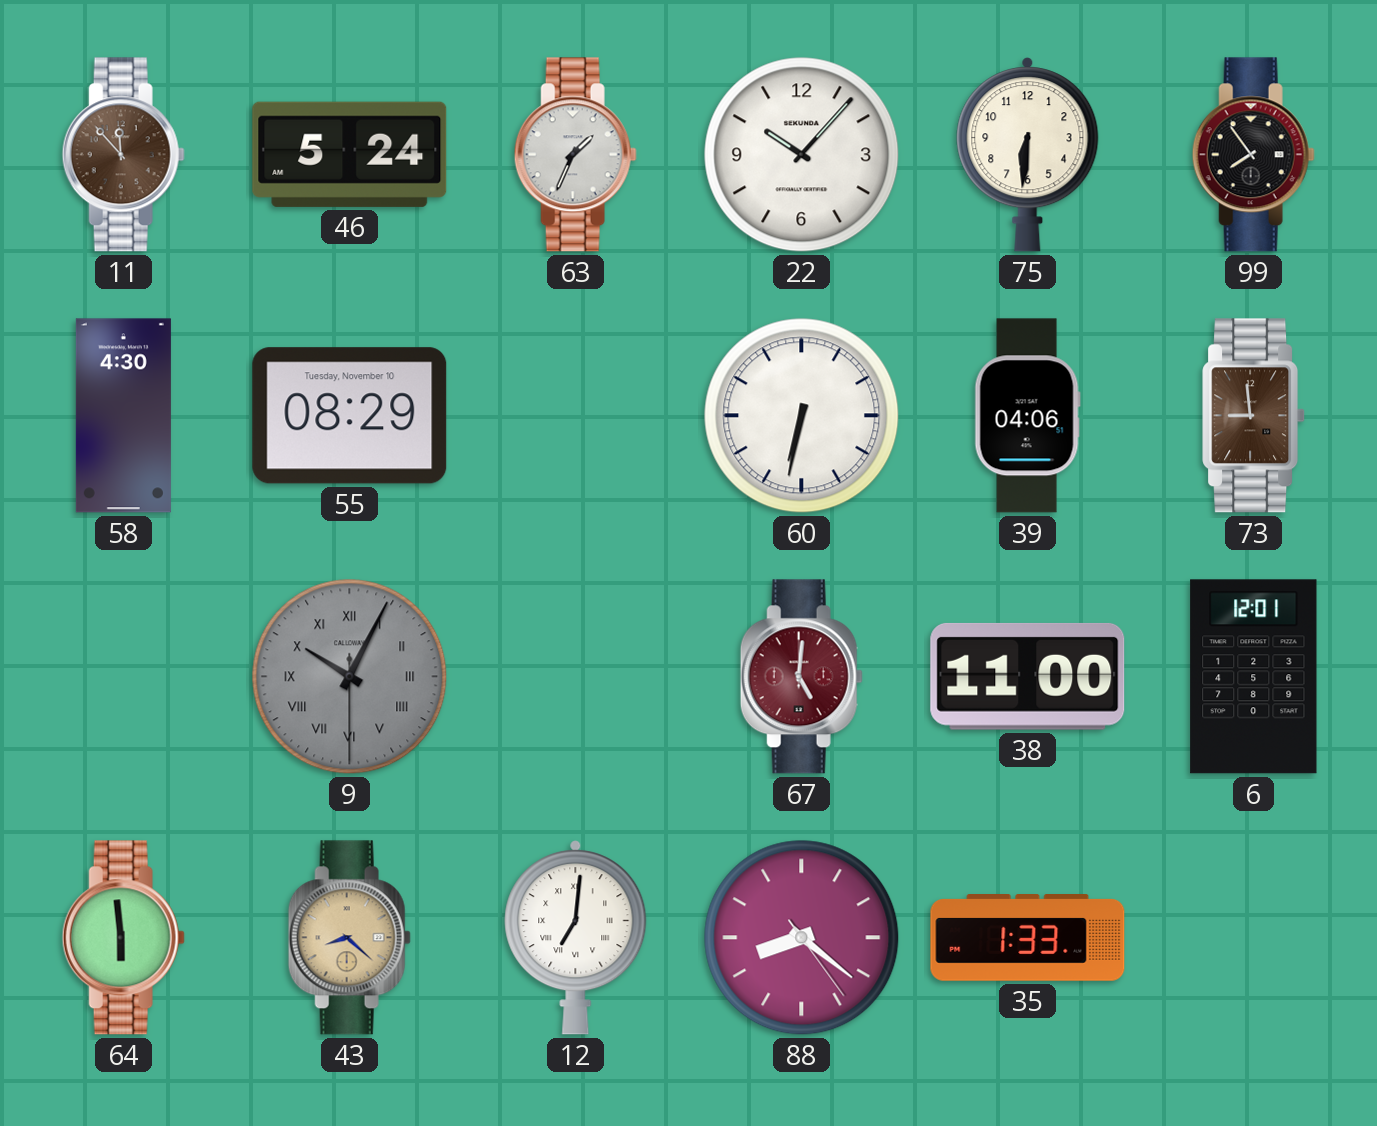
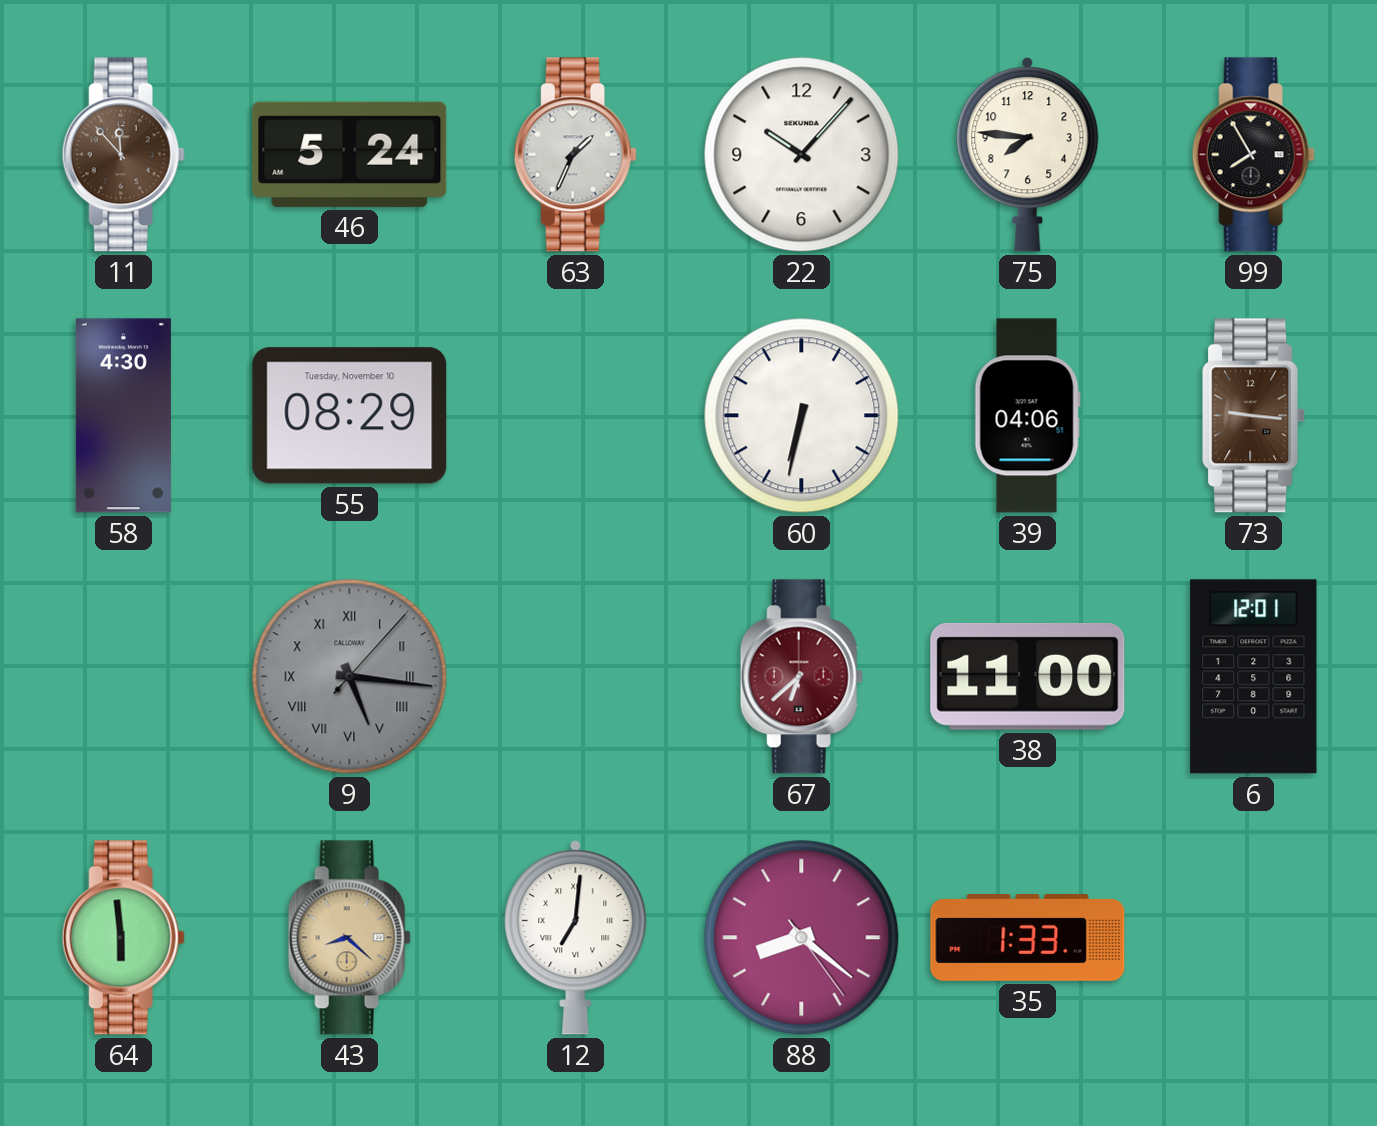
75: 6:31 -> 7:46 (1028, 155)
99: 7:54 -> 7:55 (1253, 155)
73: 8:59 -> 9:16 (1254, 416)
9: 10:04 -> 5:16 (350, 677)
67: 5:01 -> 6:38 (801, 677)
